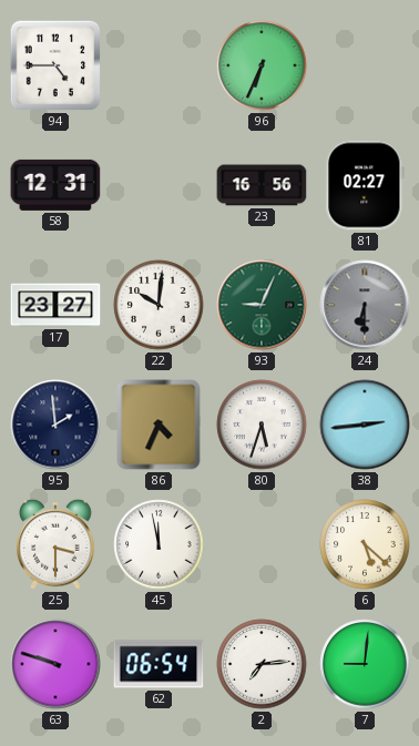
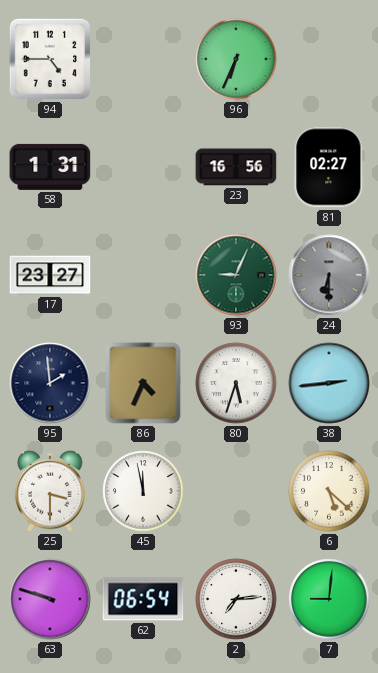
58: 12:31 -> 1:31 (50, 167)
22: 10:01 -> none (159, 305)
